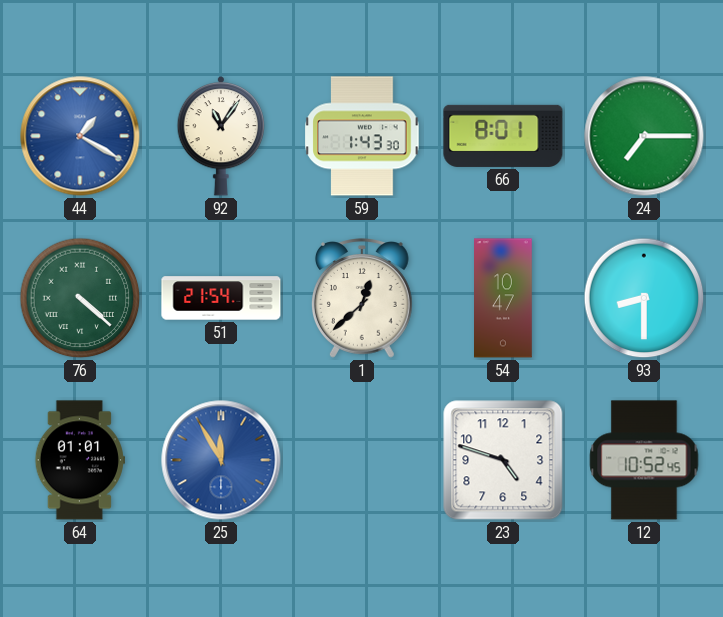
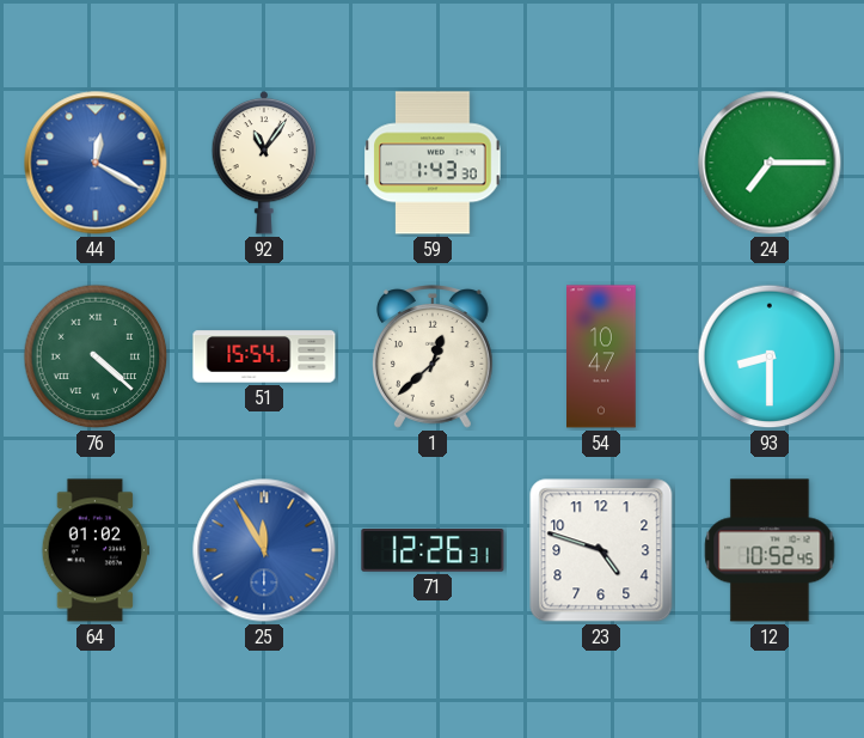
44: 1:20 -> 12:20 (96, 163)
66: 8:01 -> none (503, 136)
51: 21:54 -> 15:54 (264, 356)
64: 01:01 -> 01:02 (96, 550)
71: none -> 12:26 (433, 551)
